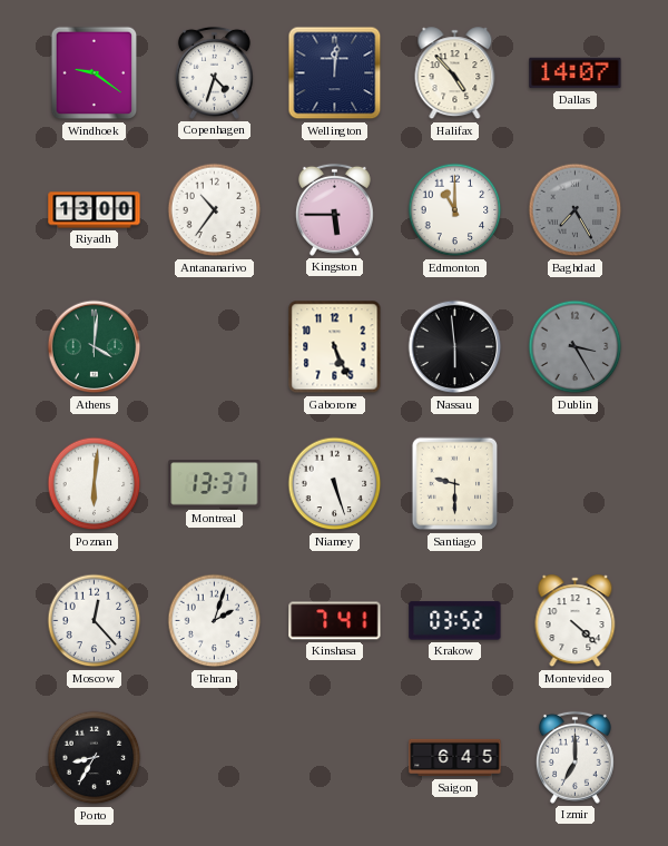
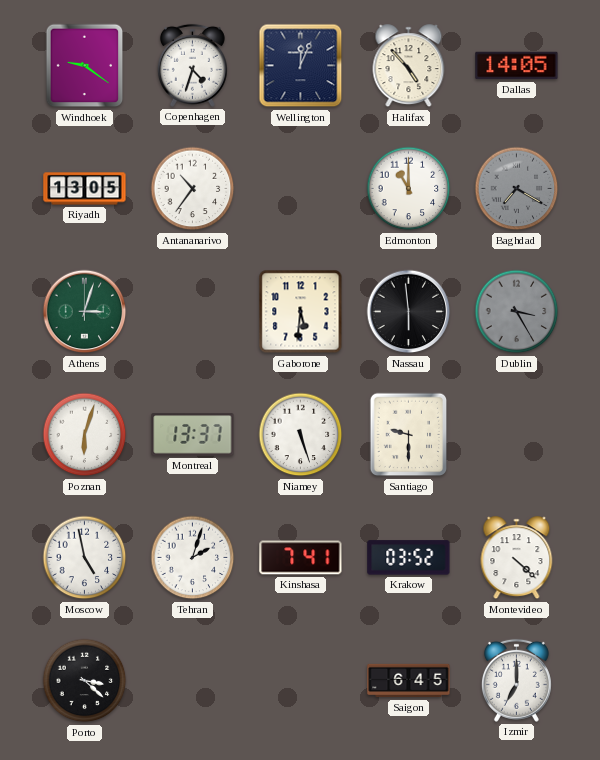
Wellington: 12:01 -> 12:04 (301, 66)
Dallas: 14:07 -> 14:05 (517, 66)
Riyadh: 13:00 -> 13:05 (85, 189)
Kingston: 5:45 -> none (334, 209)
Baghdad: 7:25 -> 7:20 (517, 189)
Athens: 4:01 -> 3:03 (85, 312)
Gaborone: 5:26 -> 5:31 (301, 312)
Poznan: 6:01 -> 6:03 (85, 435)
Moscow: 12:23 -> 4:58 (85, 558)
Porto: 8:35 -> 3:22 (85, 681)
